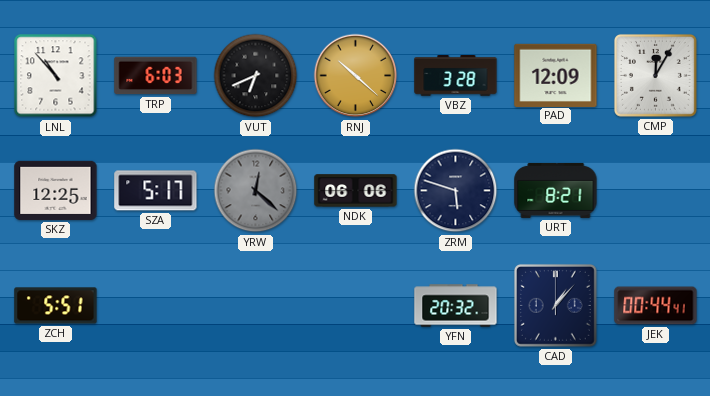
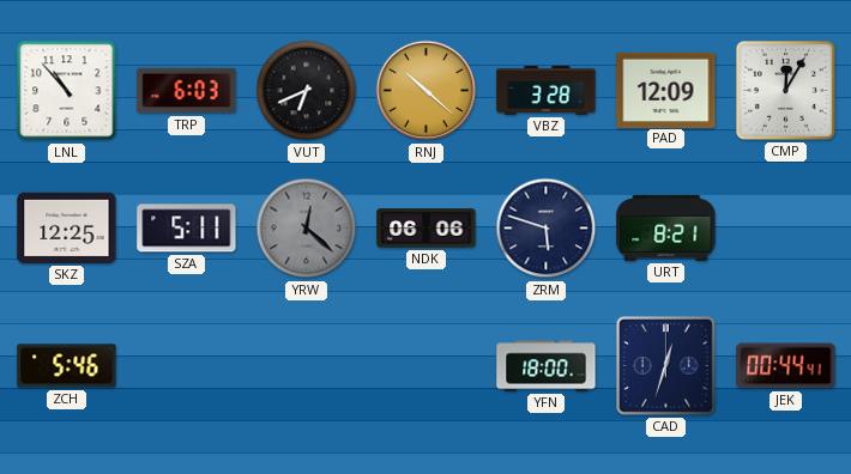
SZA: 5:17 -> 5:11 (187, 229)
ZCH: 5:51 -> 5:46 (67, 366)
YFN: 20:32 -> 18:00 (547, 366)
CAD: 1:07 -> 12:33 (665, 365)
